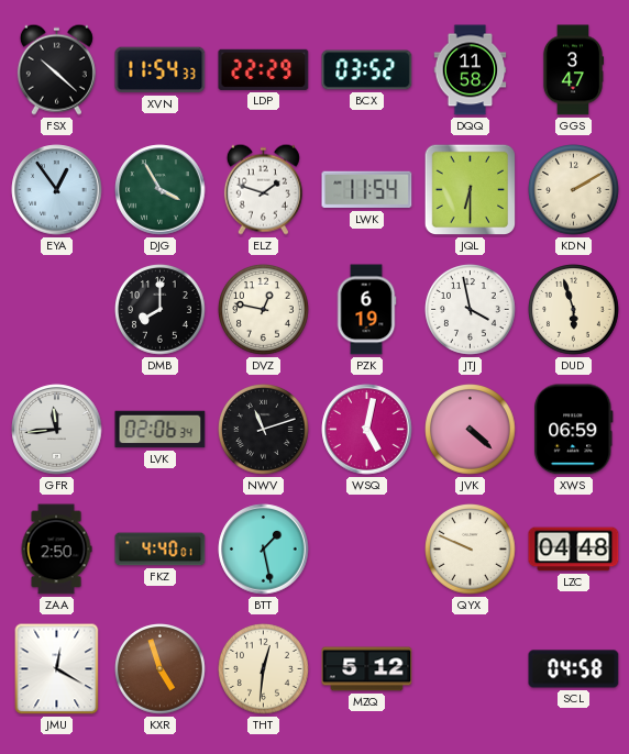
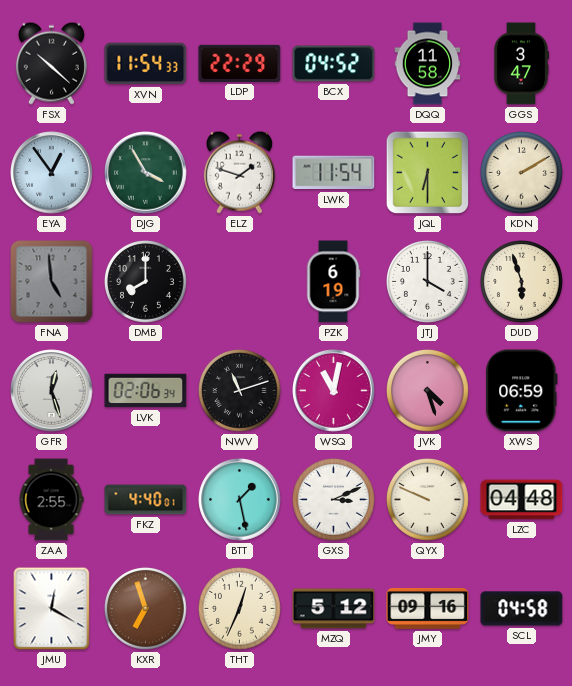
BCX: 03:52 -> 04:52 (334, 64)
FNA: none -> 4:59 (52, 282)
DVZ: 12:47 -> none (264, 310)
JTJ: 3:58 -> 4:00 (428, 282)
GFR: 11:44 -> 12:27 (52, 391)
WSQ: 5:02 -> 11:02 (334, 391)
JVK: 4:22 -> 4:27 (428, 391)
ZAA: 2:50 -> 2:55 (51, 500)
GXS: none -> 3:11 (334, 500)
KXR: 4:57 -> 6:57 (146, 609)
THT: 12:31 -> 12:34 (240, 609)
JMY: none -> 09:16 (428, 608)
